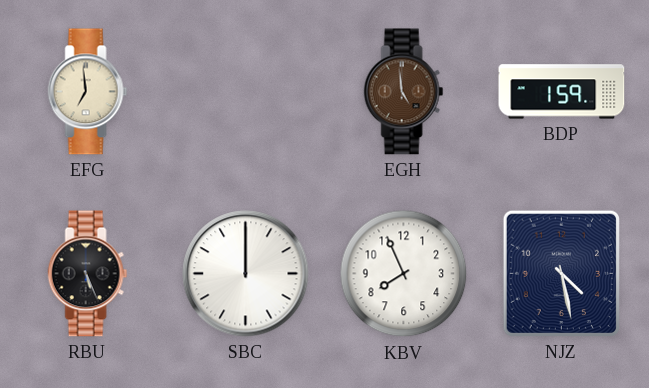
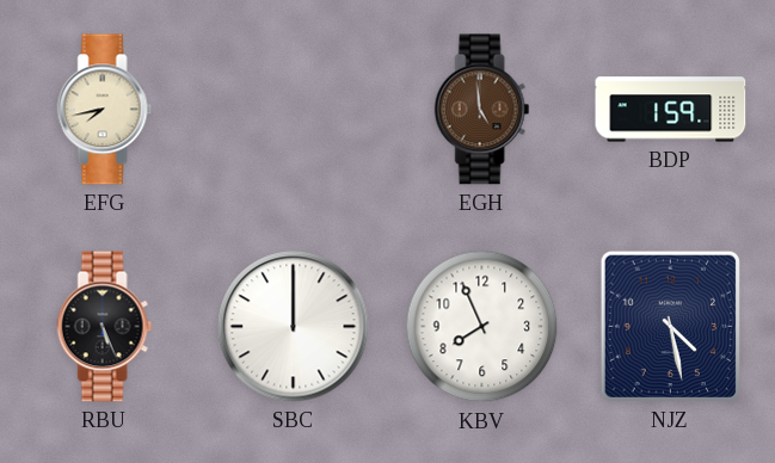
EFG: 6:59 -> 7:43 (105, 110)
